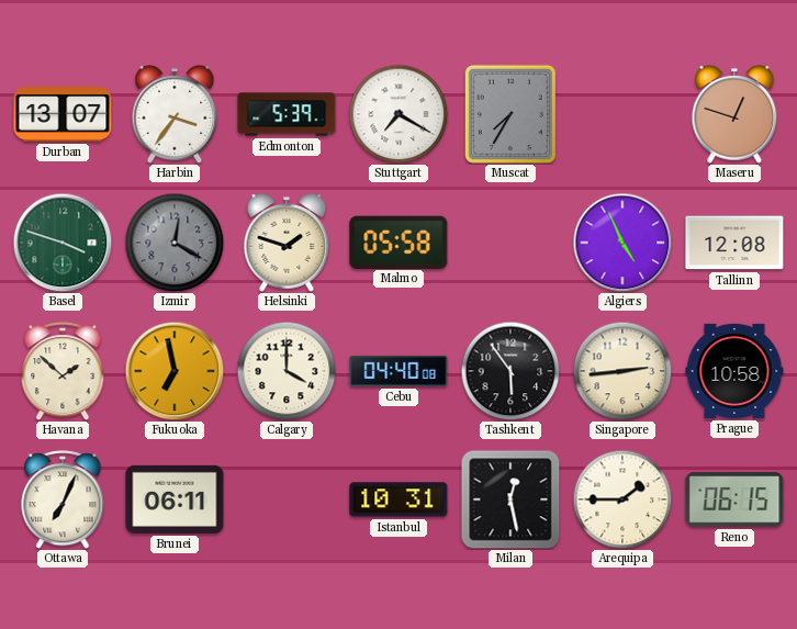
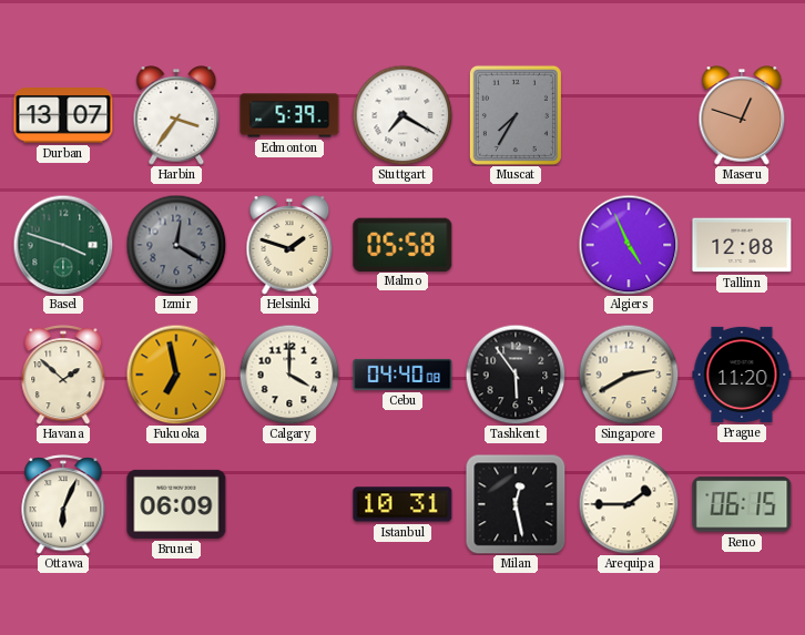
Singapore: 2:44 -> 2:40 (629, 375)
Prague: 10:58 -> 11:20 (742, 375)
Ottawa: 7:04 -> 6:04 (63, 504)
Brunei: 06:11 -> 06:09 (176, 504)
